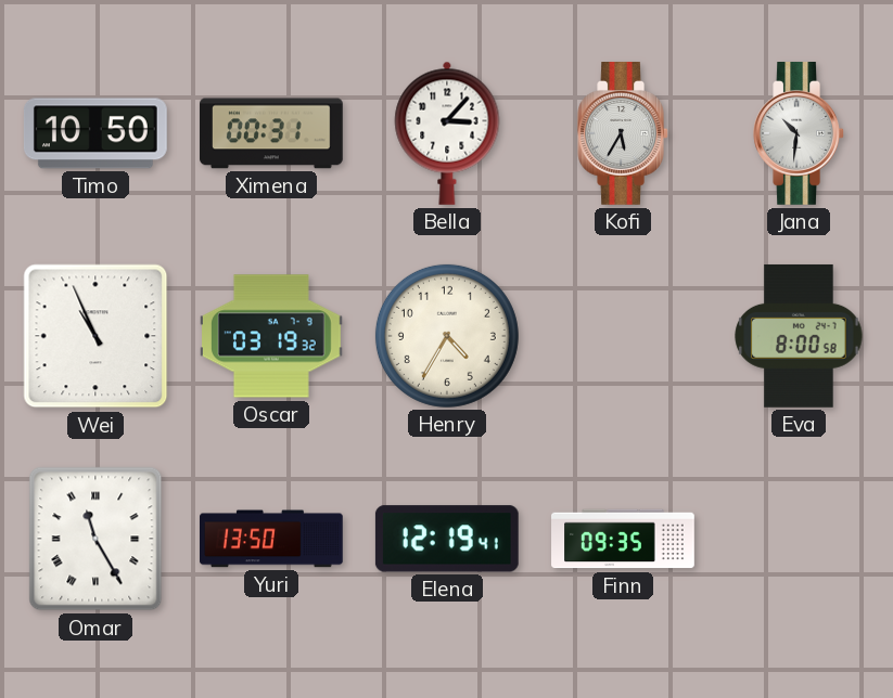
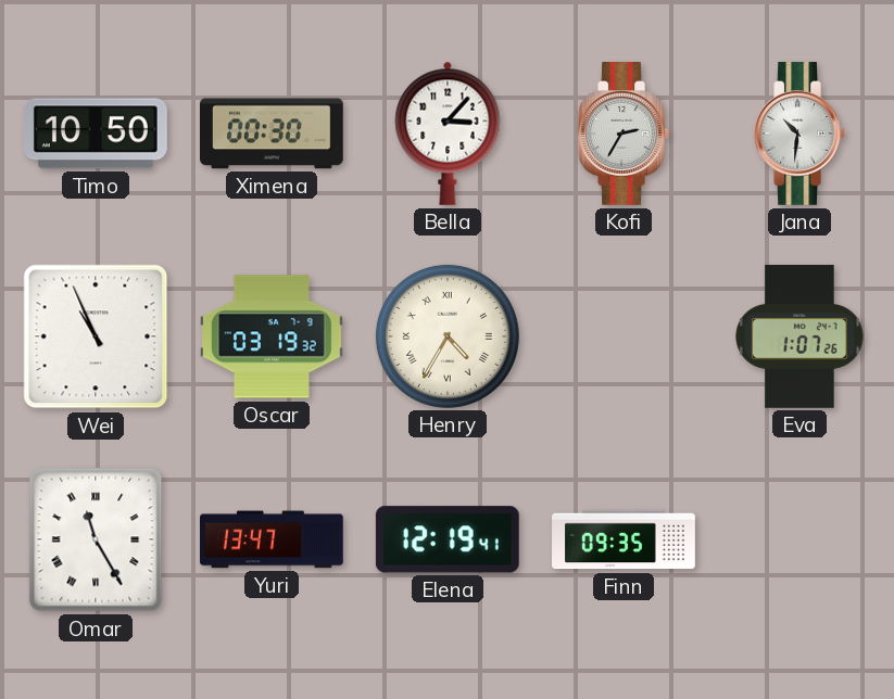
Ximena: 00:31 -> 00:30 (273, 134)
Kofi: 5:35 -> 2:35 (624, 135)
Henry numerals: Arabic -> Roman (448, 336)
Eva: 8:00 -> 1:07 (799, 336)
Yuri: 13:50 -> 13:47 (273, 539)
